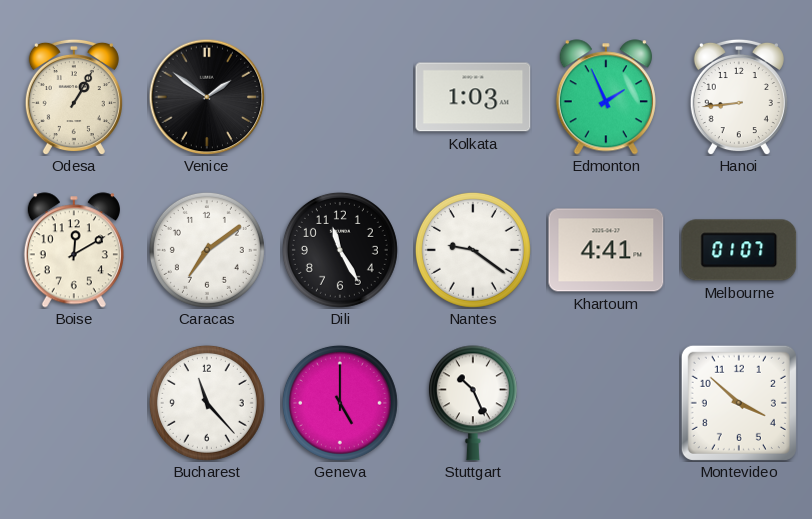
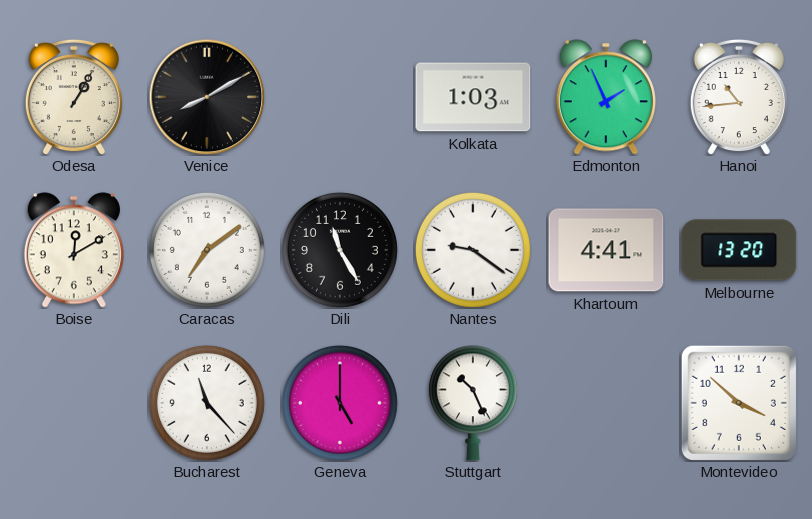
Venice: 1:51 -> 8:10 (207, 97)
Hanoi: 8:44 -> 10:44 (739, 97)
Melbourne: 01:07 -> 13:20 (739, 250)
